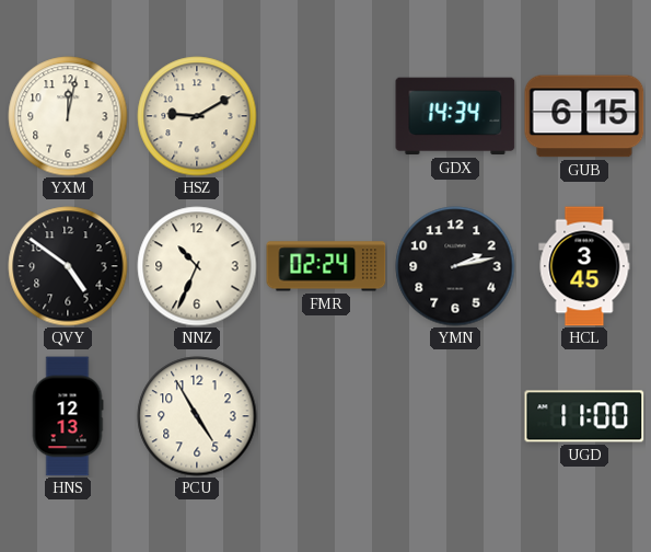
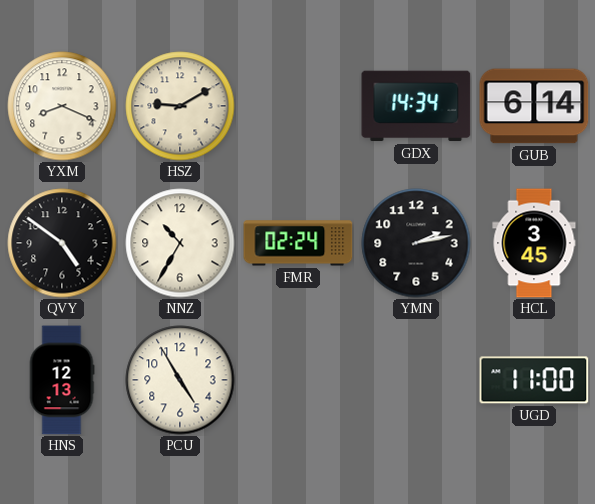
YXM: 12:02 -> 8:19 (62, 106)
GUB: 6:15 -> 6:14 (534, 106)
NNZ: 10:34 -> 10:35 (180, 243)
